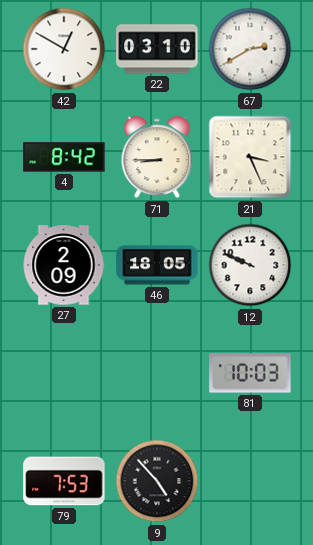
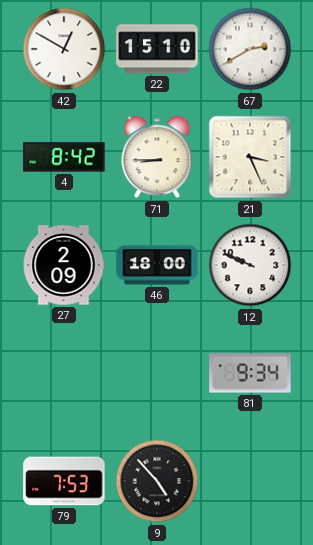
22: 03:10 -> 15:10 (157, 49)
46: 18:05 -> 18:00 (157, 265)
81: 10:03 -> 9:34 (250, 373)
